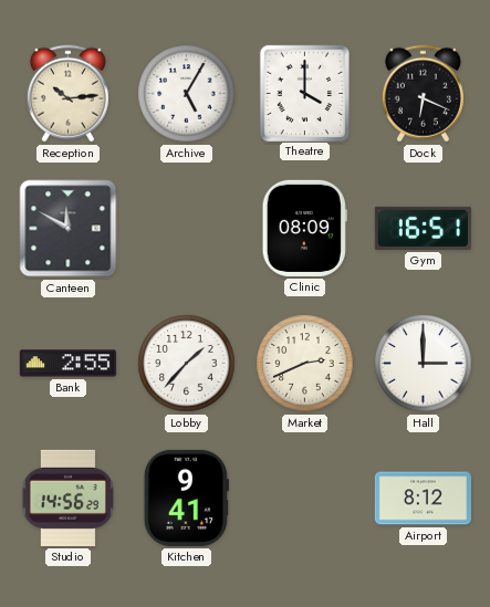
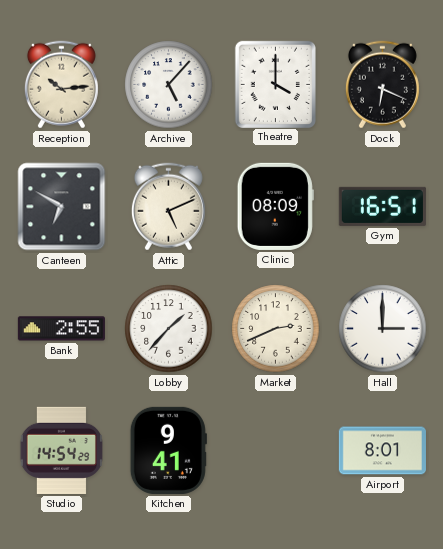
Archive: 5:05 -> 5:07 (169, 85)
Canteen: 11:50 -> 6:50 (62, 207)
Attic: none -> 5:11 (168, 207)
Studio: 14:56 -> 14:54 (61, 450)
Airport: 8:12 -> 8:01 (382, 451)
